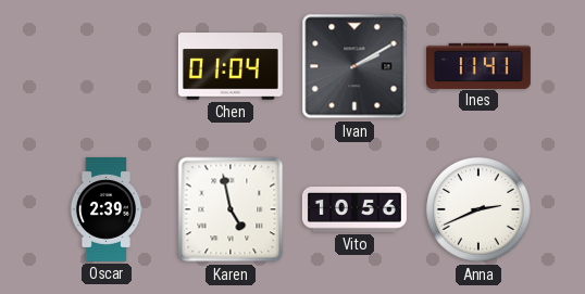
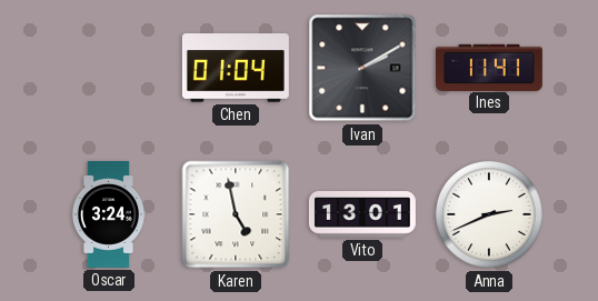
Oscar: 2:39 -> 3:24 (109, 214)
Vito: 10:56 -> 13:01 (362, 215)
